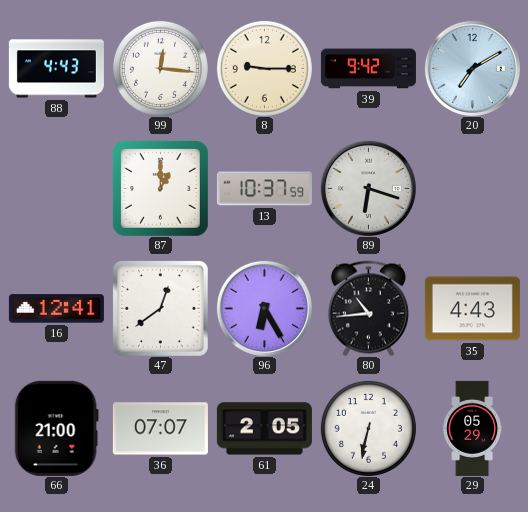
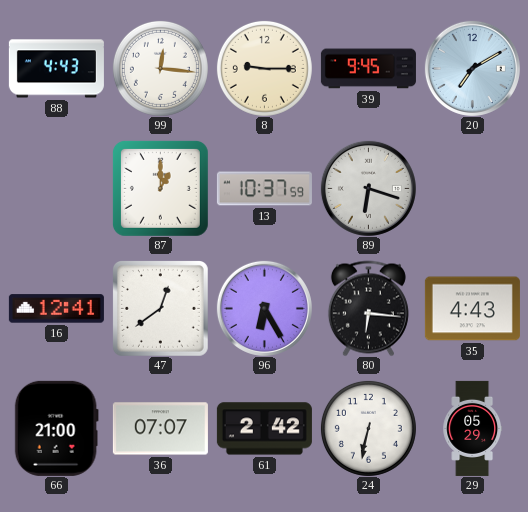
39: 9:42 -> 9:45 (368, 69)
80: 10:44 -> 6:16 (368, 308)
61: 2:05 -> 2:42 (264, 429)
